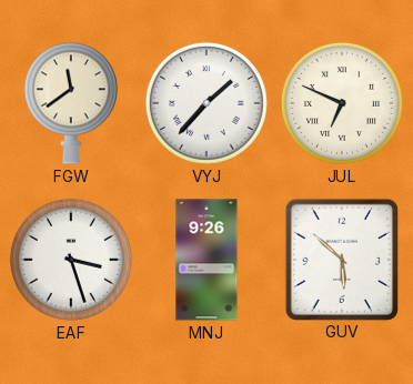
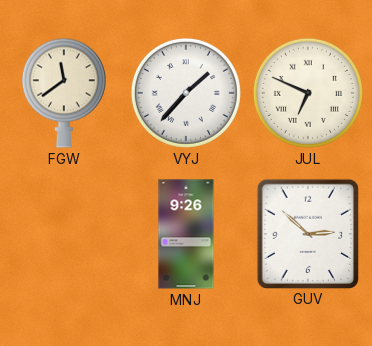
EAF: 3:27 -> none (71, 260)
GUV: 5:52 -> 2:52 (307, 233)
